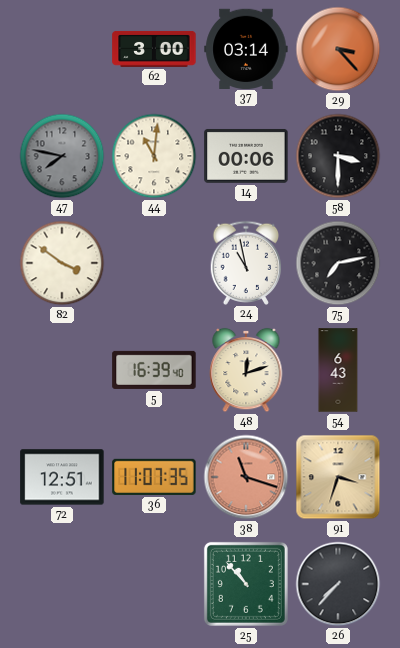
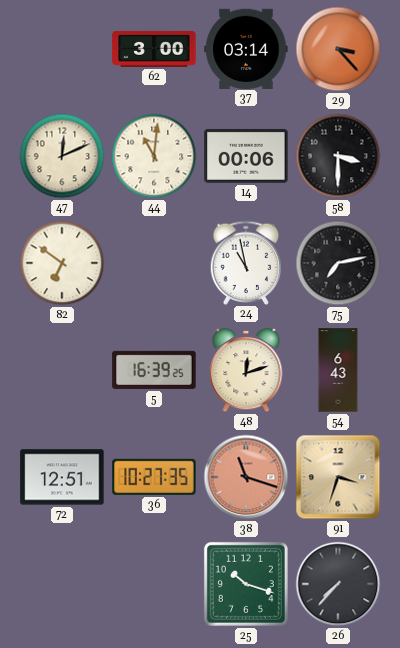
47: 7:47 -> 12:11 (62, 156)
47 dial: grey -> cream (62, 156)
82: 3:51 -> 6:51 (62, 263)
5: 16:39:40 -> 16:39:25 (154, 370)
36: 11:07 -> 10:27 (154, 477)
25: 10:53 -> 10:18 (246, 584)
